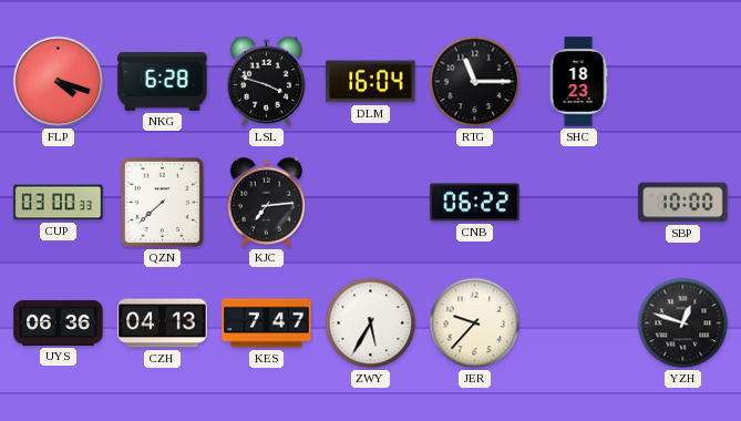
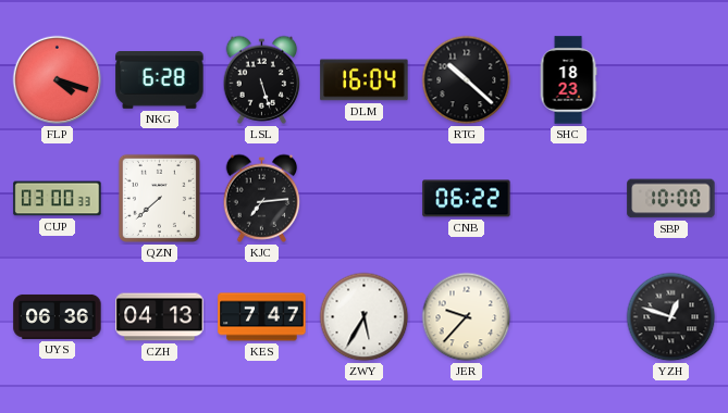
LSL: 3:48 -> 5:27 (262, 79)
RTG: 11:15 -> 10:22 (467, 80)
